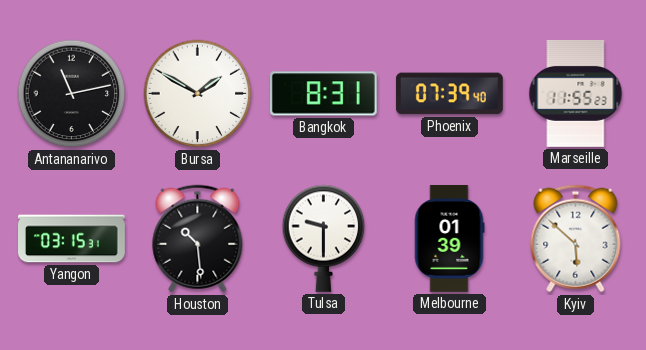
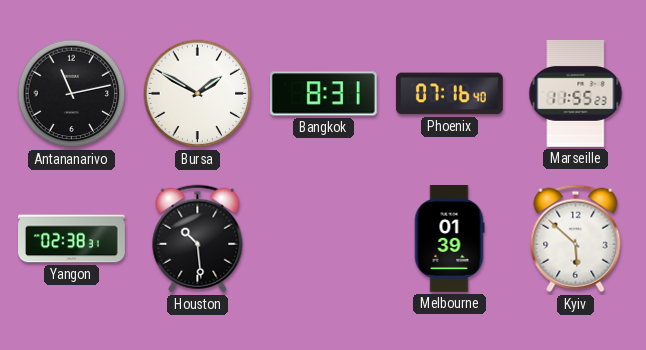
Phoenix: 07:39 -> 07:16 (449, 94)
Yangon: 03:15 -> 02:38 (72, 239)
Tulsa: 9:30 -> none (324, 238)
